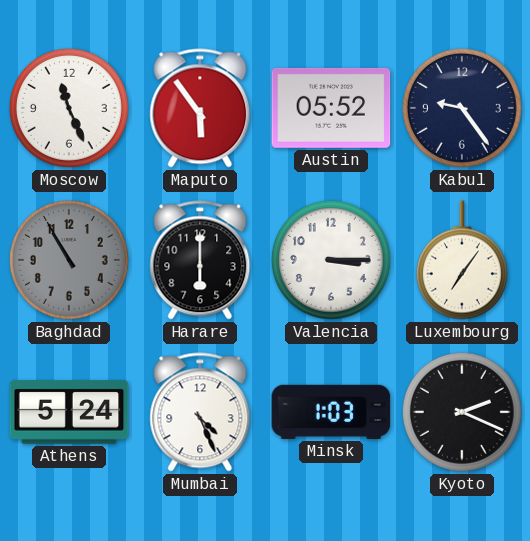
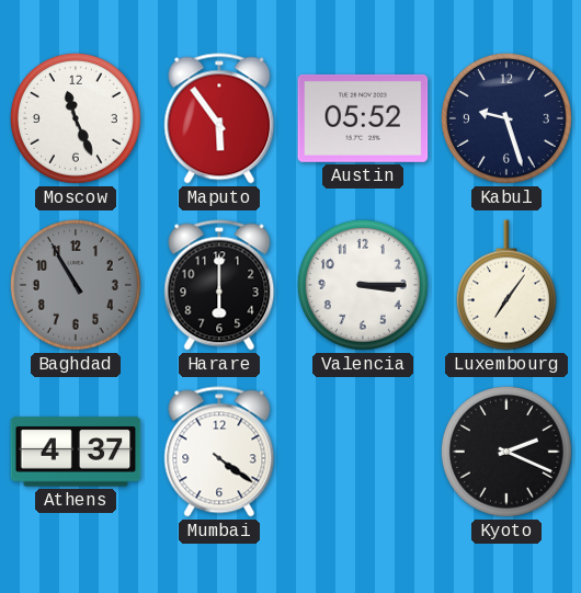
Kabul: 9:24 -> 9:27 (506, 118)
Athens: 5:24 -> 4:37 (76, 452)
Mumbai: 4:26 -> 4:21 (219, 452)
Minsk: 1:03 -> none (331, 412)
